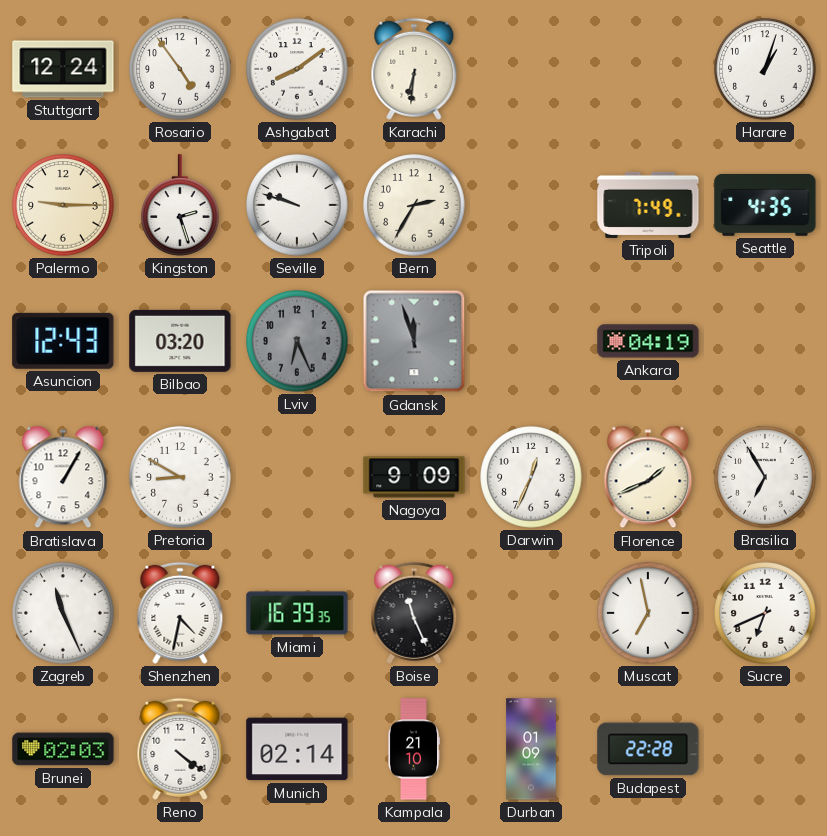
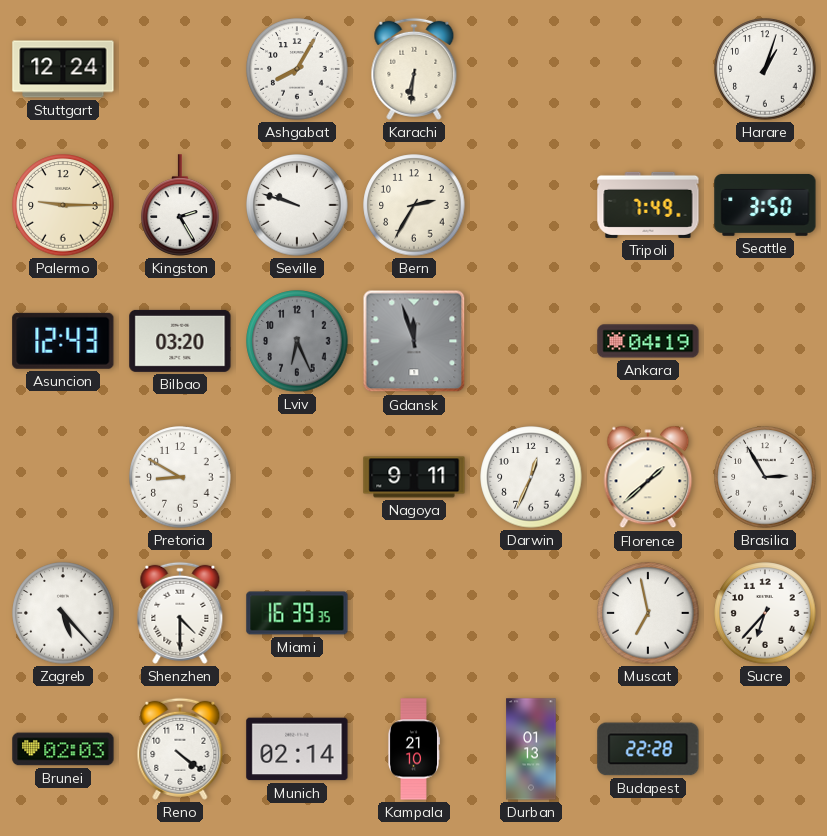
Rosario: 4:54 -> none (180, 69)
Ashgabat: 8:09 -> 8:05 (297, 69)
Kingston: 2:27 -> 2:25 (180, 205)
Seattle: 4:35 -> 3:50 (765, 205)
Bratislava: 1:05 -> none (63, 477)
Nagoya: 9:09 -> 9:11 (414, 477)
Florence: 1:41 -> 1:38 (648, 477)
Brasilia: 6:55 -> 2:55 (765, 477)
Zagreb: 11:26 -> 5:23 (63, 613)
Shenzhen: 4:32 -> 4:30 (180, 613)
Boise: 11:26 -> none (414, 613)
Sucre: 6:41 -> 6:37 (765, 613)
Durban: 01:09 -> 01:13 (531, 749)
